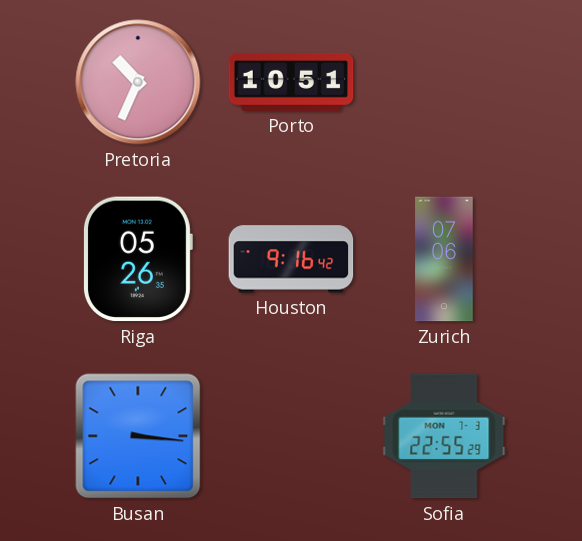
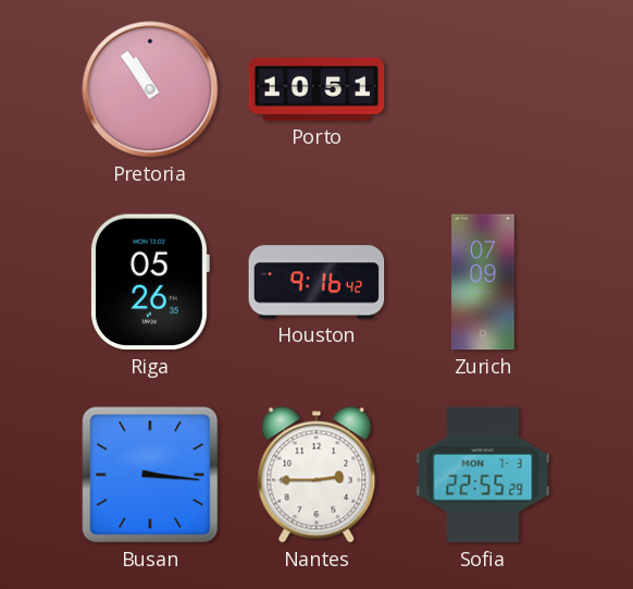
Pretoria: 10:34 -> 10:54 (150, 89)
Zurich: 07:06 -> 07:09 (483, 282)
Nantes: none -> 2:45 (316, 475)
